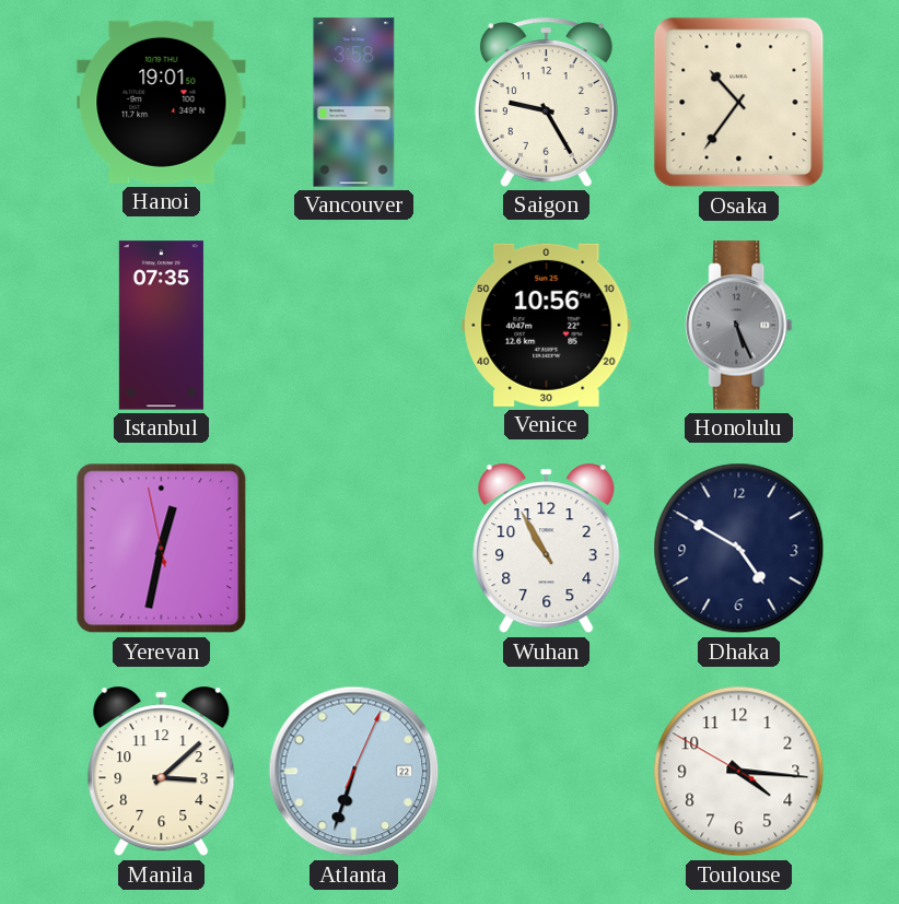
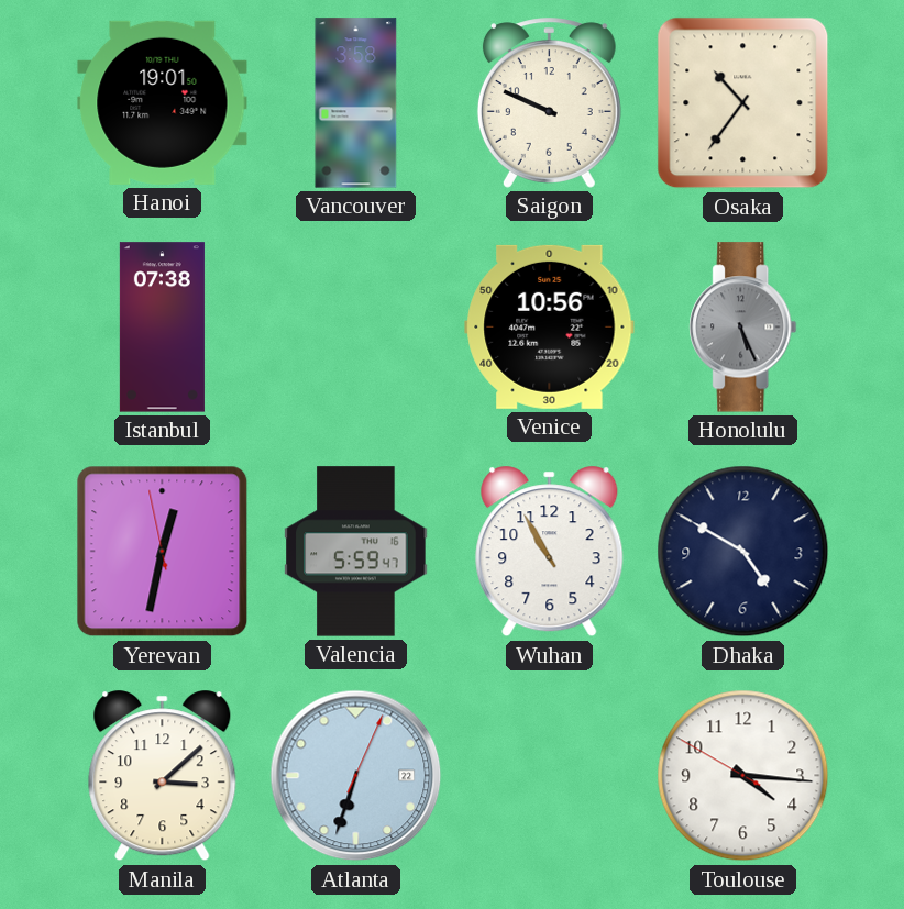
Saigon: 9:25 -> 9:49 (549, 103)
Istanbul: 07:35 -> 07:38 (162, 328)
Valencia: none -> 5:59 (356, 552)
